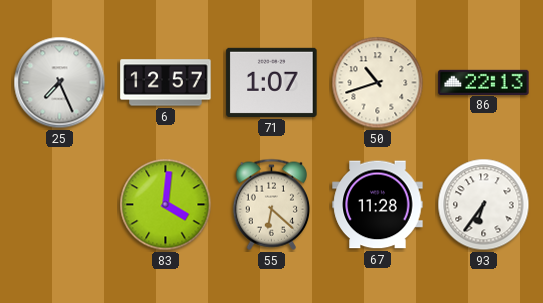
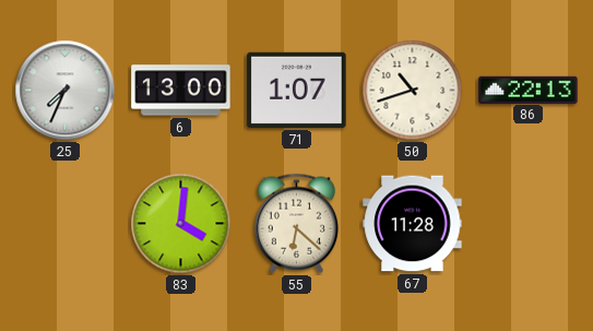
25: 7:26 -> 7:34 (66, 91)
6: 12:57 -> 13:00 (181, 91)
93: 6:36 -> none (484, 205)
